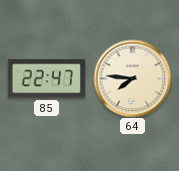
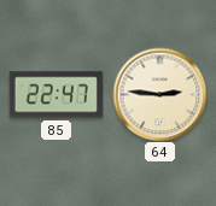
64: 7:46 -> 2:46 (159, 94)
